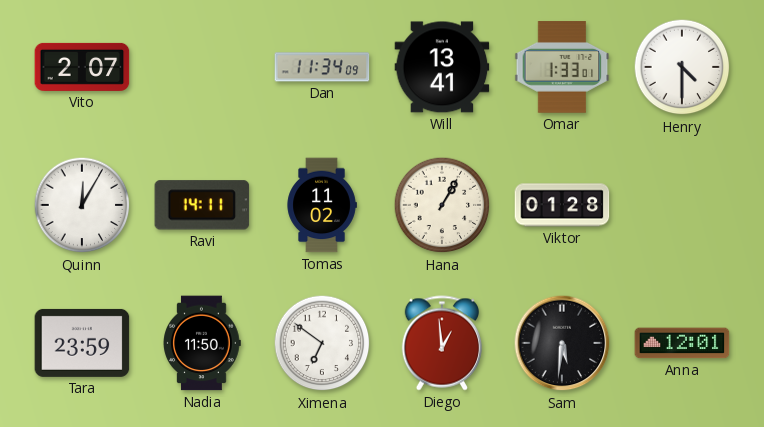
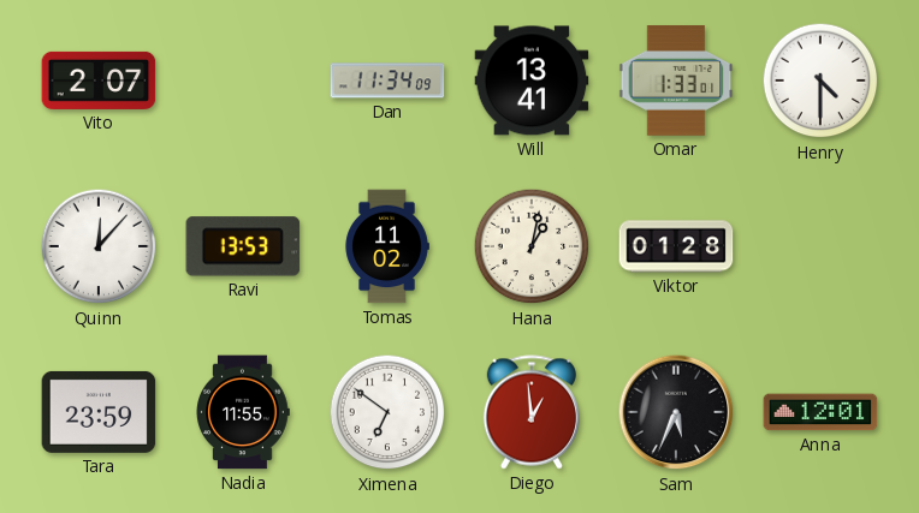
Quinn: 12:05 -> 12:07 (99, 246)
Ravi: 14:11 -> 13:53 (243, 246)
Hana: 1:05 -> 1:02 (532, 246)
Nadia: 11:50 -> 11:55 (243, 412)
Sam: 5:31 -> 5:34 (676, 412)
